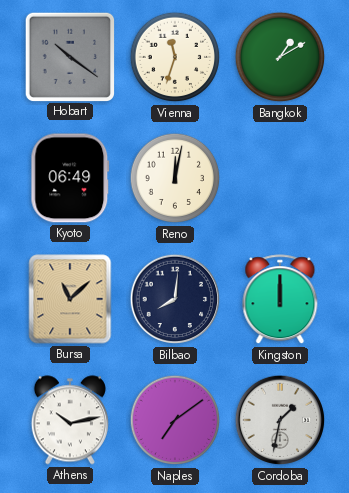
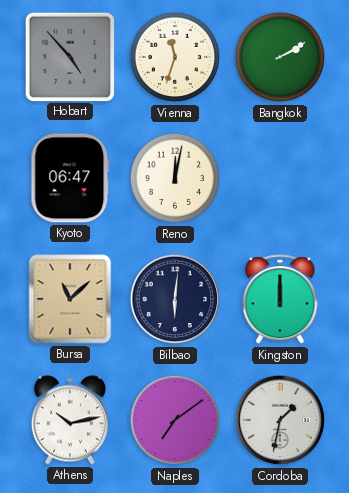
Hobart: 10:21 -> 4:53 (69, 56)
Bangkok: 1:10 -> 2:10 (280, 57)
Kyoto: 06:49 -> 06:47 (70, 178)
Bilbao: 8:01 -> 6:01 (175, 299)
